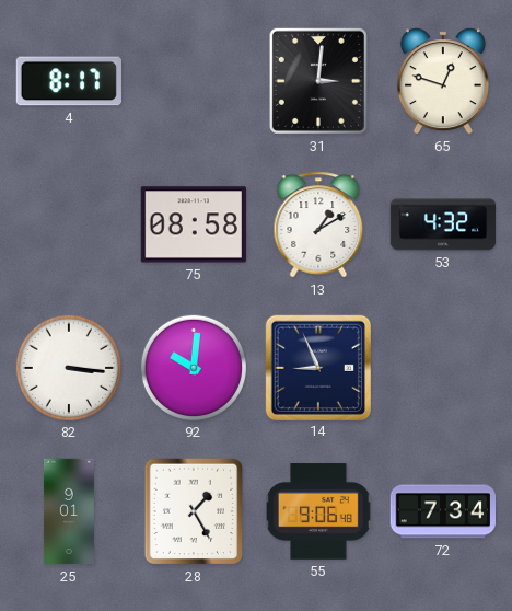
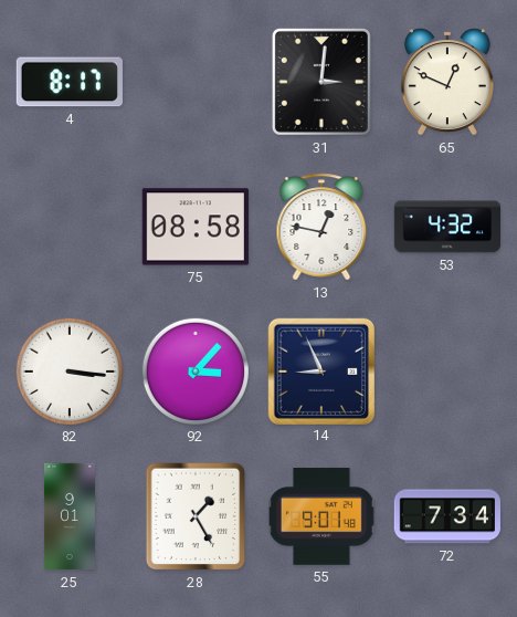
65: 12:48 -> 12:49 (447, 82)
13: 1:10 -> 12:47 (321, 227)
92: 10:01 -> 3:07 (194, 370)
55: 9:06 -> 9:01 (321, 516)
